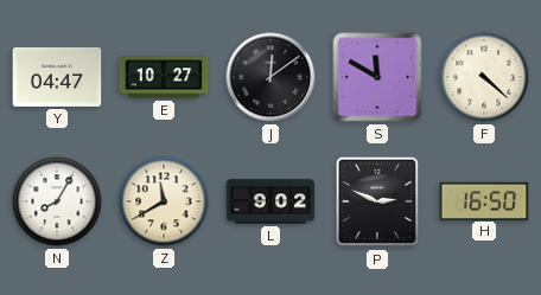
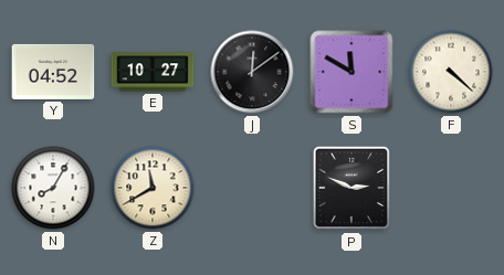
Y: 04:47 -> 04:52 (53, 72)
L: 9:02 -> none (270, 201)
H: 16:50 -> none (484, 200)
